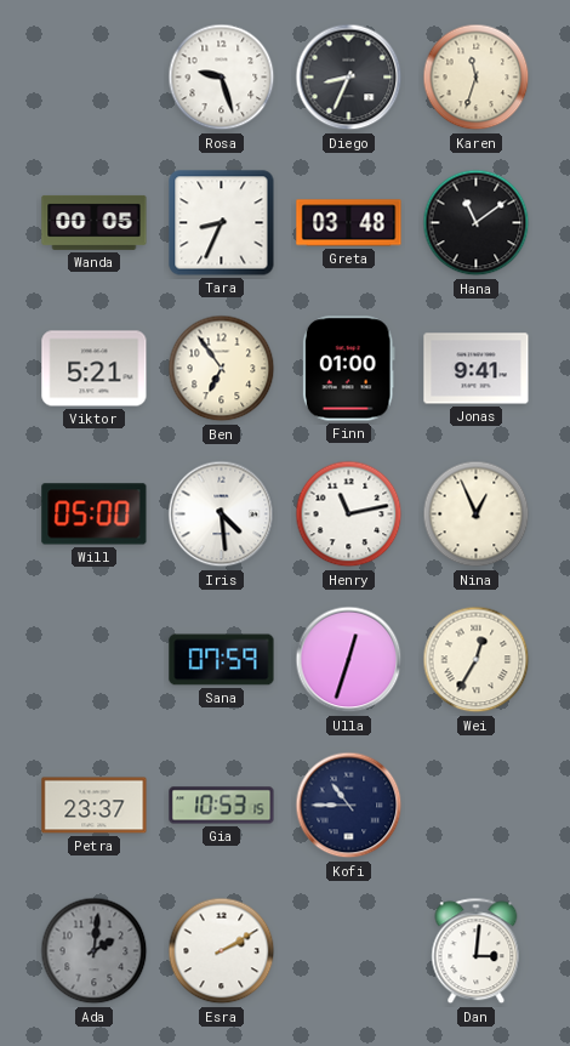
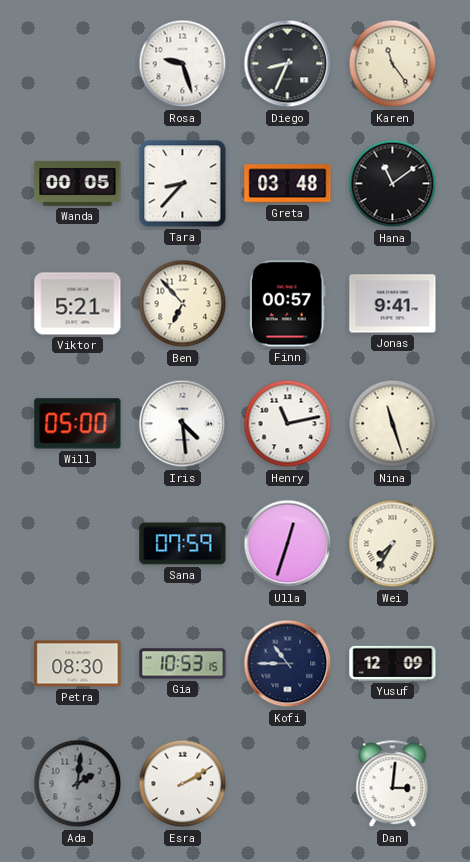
Karen: 11:33 -> 11:24 (393, 64)
Tara: 8:34 -> 8:37 (183, 184)
Ben: 6:54 -> 6:53 (183, 304)
Finn: 01:00 -> 00:57 (287, 304)
Nina: 12:56 -> 11:27 (393, 424)
Wei: 12:35 -> 7:35 (393, 544)
Petra: 23:37 -> 08:30 (78, 664)
Yusuf: none -> 12:09 (393, 663)
